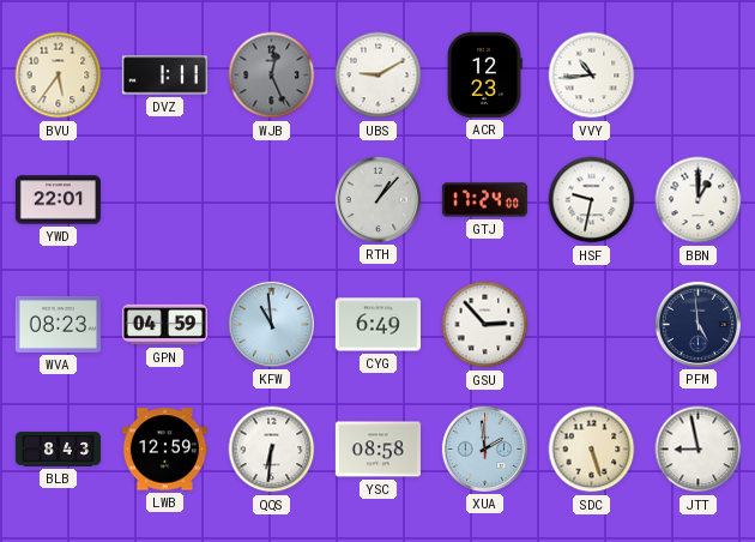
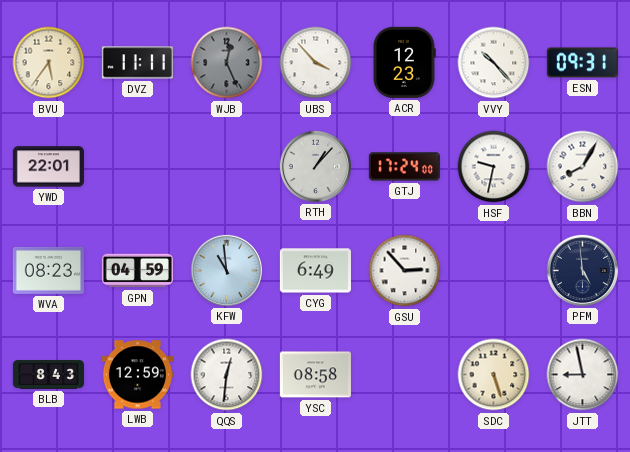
DVZ: 1:11 -> 11:11 (137, 63)
UBS: 9:10 -> 3:53 (316, 63)
VVY: 10:44 -> 10:23 (494, 63)
ESN: none -> 09:31 (582, 63)
BBN: 1:00 -> 8:05 (583, 167)
QQS: 6:31 -> 12:31 (227, 375)
XUA: 1:59 -> none (484, 448)
